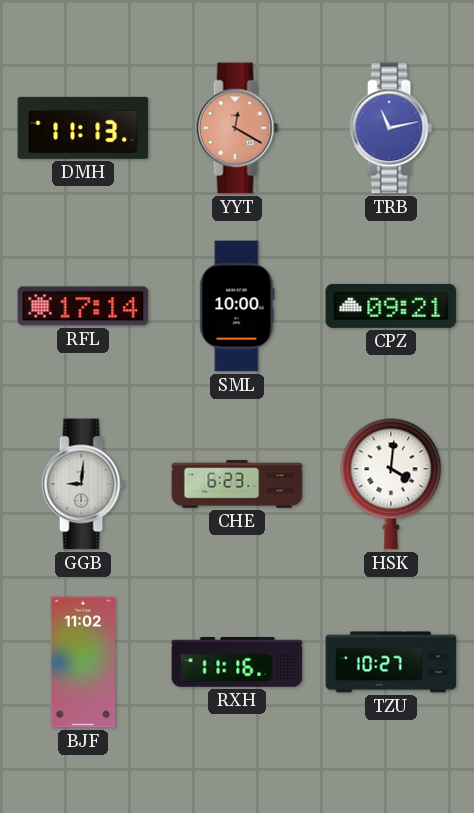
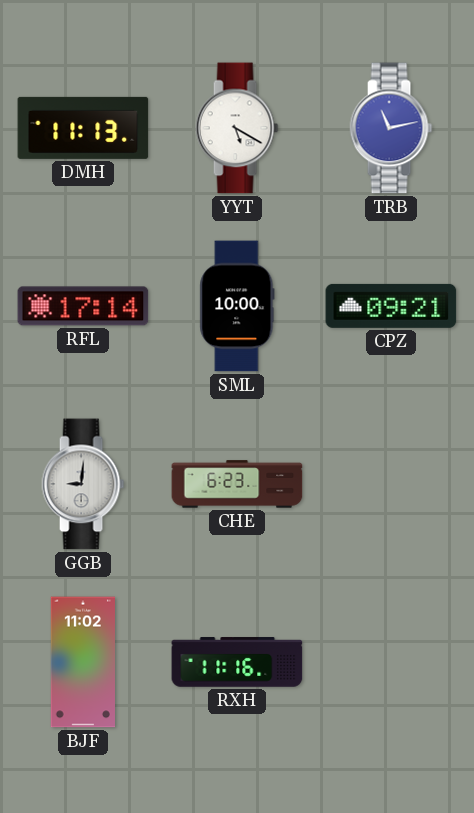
YYT: 12:20 -> 5:20 (237, 128)
YYT dial: salmon -> white (237, 128)
HSK: 4:01 -> none (391, 484)
TZU: 10:27 -> none (391, 662)
